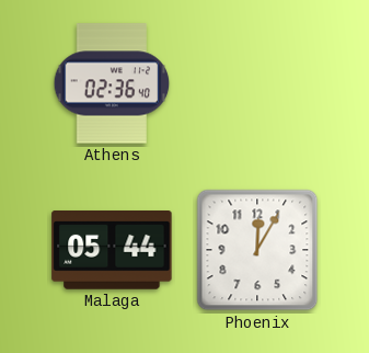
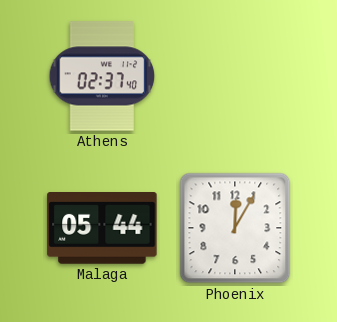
Athens: 02:36 -> 02:37 (102, 76)
